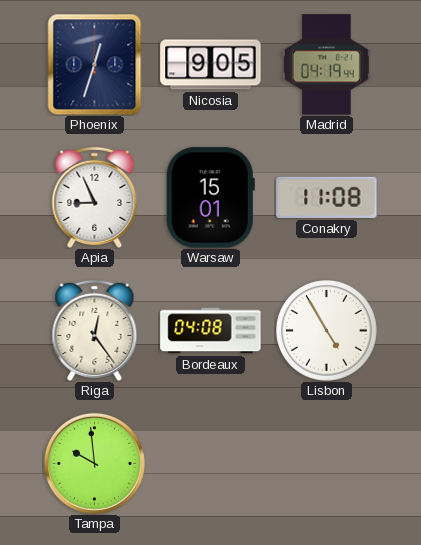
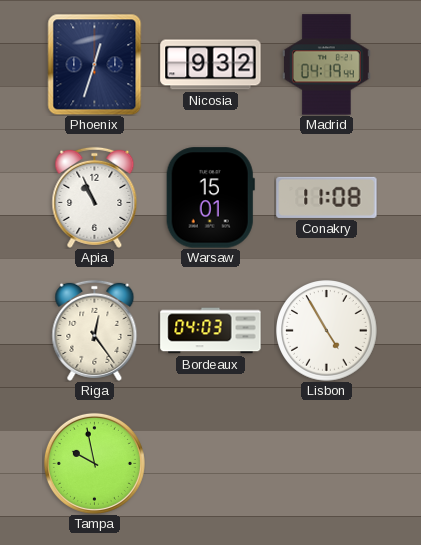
Nicosia: 9:05 -> 9:32 (211, 65)
Apia: 8:56 -> 10:56 (95, 197)
Bordeaux: 04:08 -> 04:03 (211, 331)
Tampa: 9:59 -> 9:58 (94, 463)
